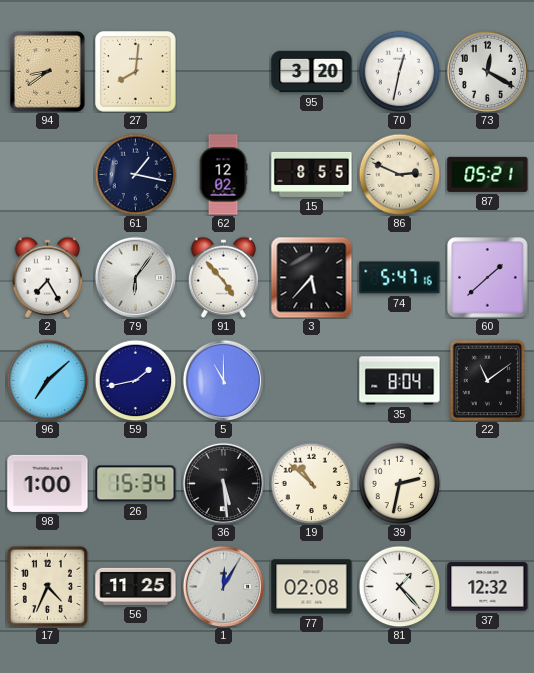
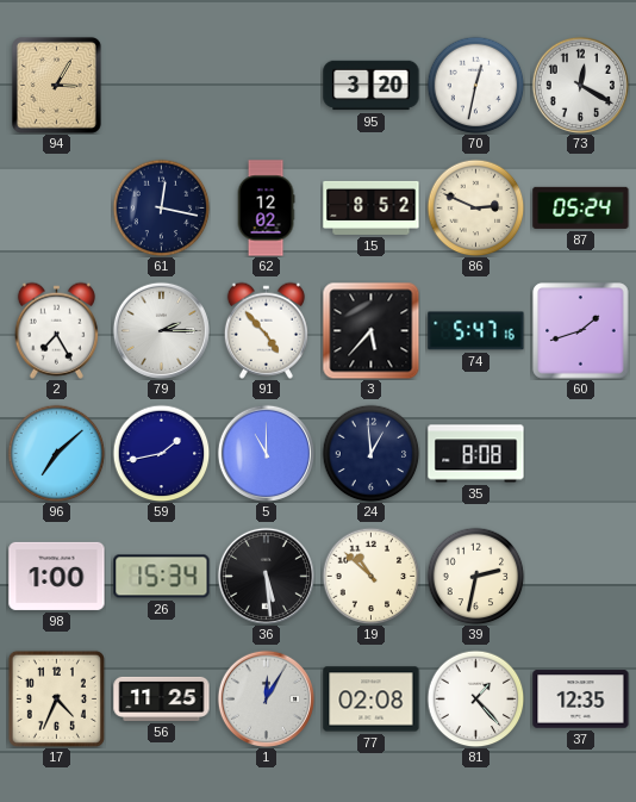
94: 8:39 -> 3:05 (56, 85)
27: 8:01 -> none (136, 72)
61: 1:17 -> 12:17 (161, 207)
15: 8:55 -> 8:52 (372, 207)
87: 05:21 -> 05:24 (581, 207)
79: 6:06 -> 2:15 (161, 330)
60: 1:38 -> 1:42 (581, 331)
24: none -> 12:59 (370, 453)
35: 8:04 -> 8:08 (476, 454)
22: 11:09 -> none (488, 380)
37: 12:32 -> 12:35 (581, 700)
